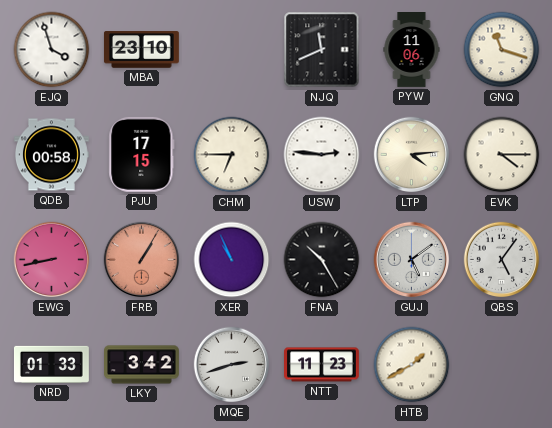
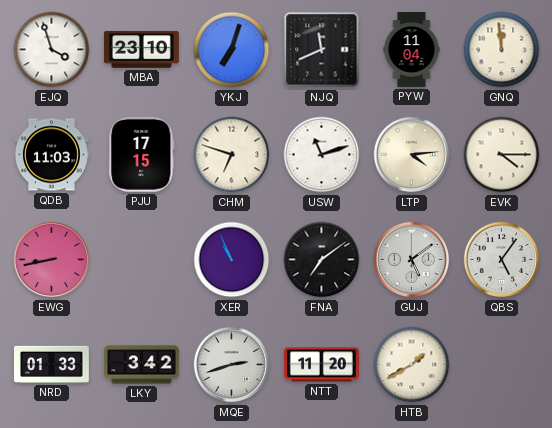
YKJ: none -> 7:03 (232, 50)
PYW: 11:06 -> 11:04 (412, 50)
GNQ: 11:18 -> 11:59 (502, 50)
QDB: 00:58 -> 11:03 (51, 155)
CHM: 6:45 -> 6:48 (232, 155)
USW: 2:46 -> 11:12 (322, 155)
FRB: 1:05 -> none (142, 260)
FNA: 10:25 -> 7:09 (322, 260)
NTT: 11:23 -> 11:20 (322, 365)
